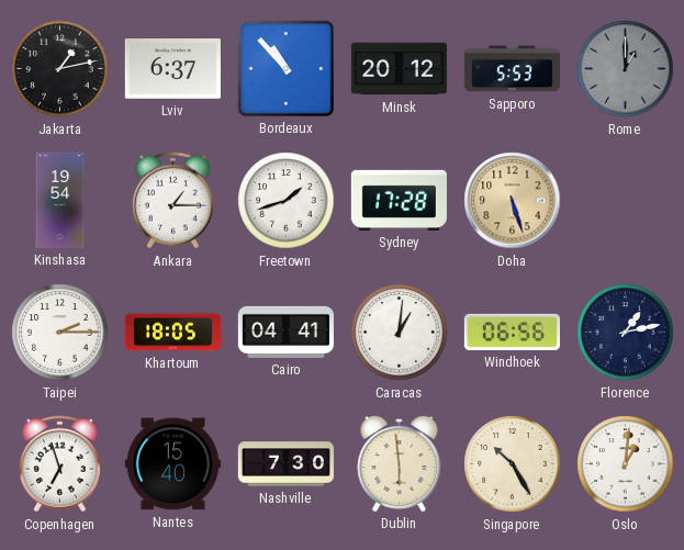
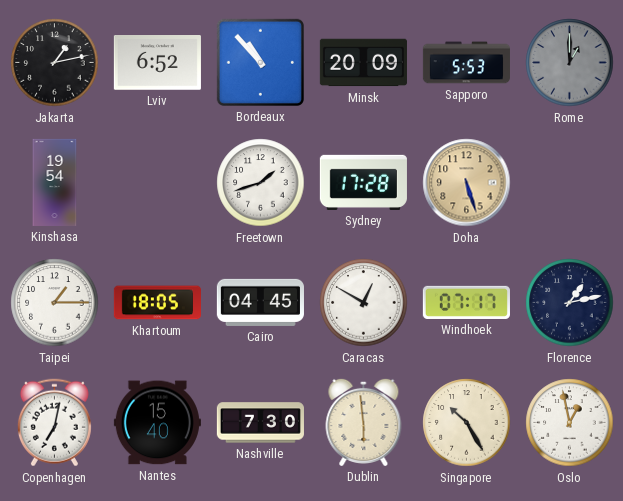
Lviv: 6:37 -> 6:52 (157, 63)
Minsk: 20:12 -> 20:09 (363, 63)
Ankara: 1:15 -> none (172, 201)
Taipei: 2:15 -> 1:15 (55, 303)
Cairo: 04:41 -> 04:45 (260, 302)
Caracas: 1:01 -> 12:50 (364, 303)
Windhoek: 06:56 -> 07:17 (466, 302)
Copenhagen: 6:57 -> 7:02 (54, 423)
Oslo: 1:01 -> 12:58 (570, 423)
